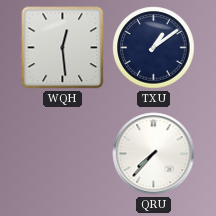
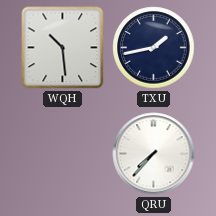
WQH: 12:29 -> 10:29 (63, 48)
TXU: 1:09 -> 1:43 (154, 48)
